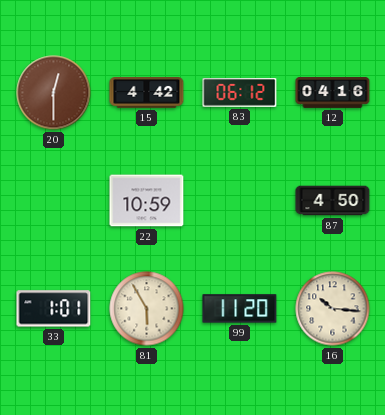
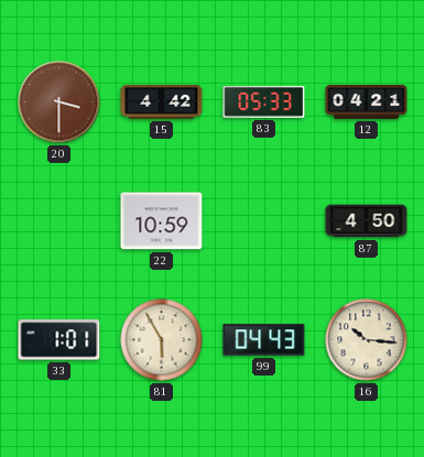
20: 12:30 -> 3:30 (59, 102)
83: 06:12 -> 05:33 (264, 102)
12: 04:16 -> 04:21 (367, 102)
99: 11:20 -> 04:43 (264, 340)
